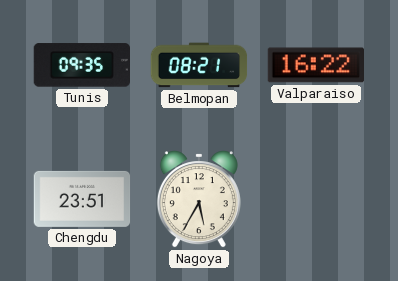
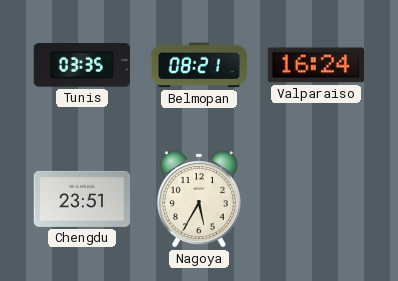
Tunis: 09:35 -> 03:35 (81, 65)
Valparaiso: 16:22 -> 16:24 (315, 65)
